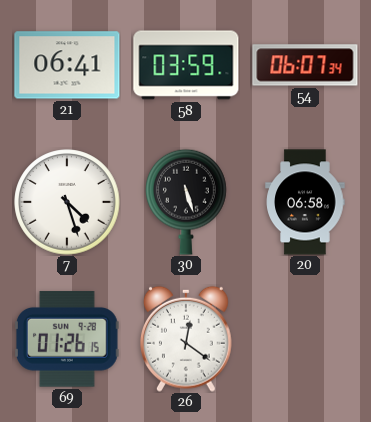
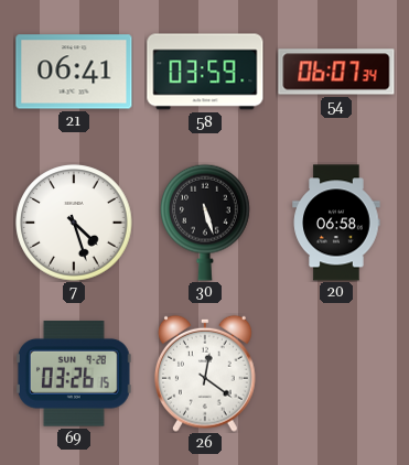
69: 01:26 -> 03:26 (74, 374)
